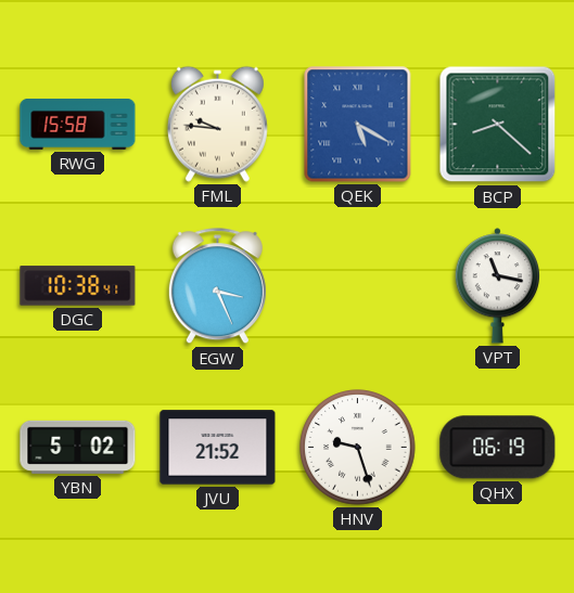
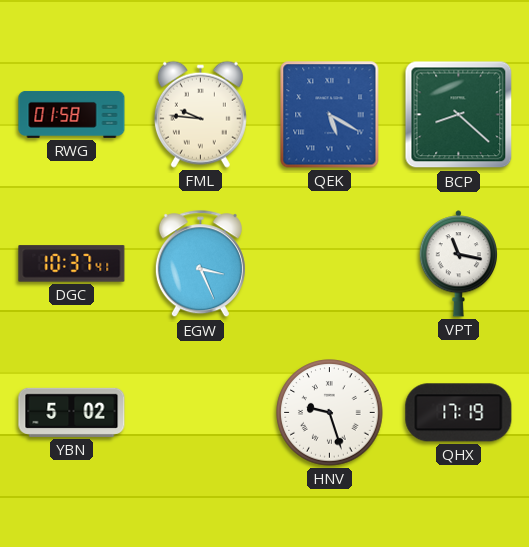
RWG: 15:58 -> 01:58 (72, 114)
DGC: 10:38 -> 10:37 (72, 264)
JVU: 21:52 -> none (218, 448)
QHX: 06:19 -> 17:19 (459, 413)
